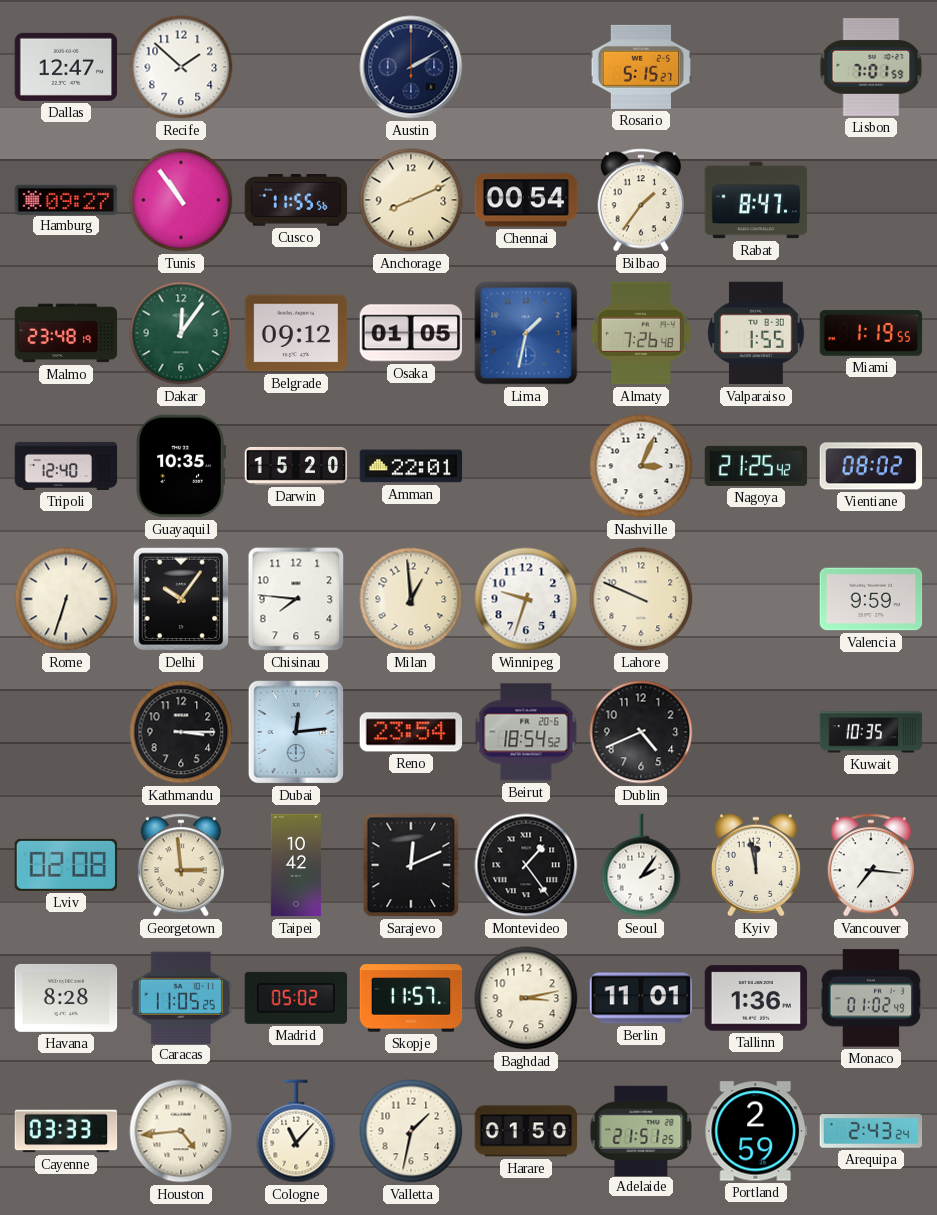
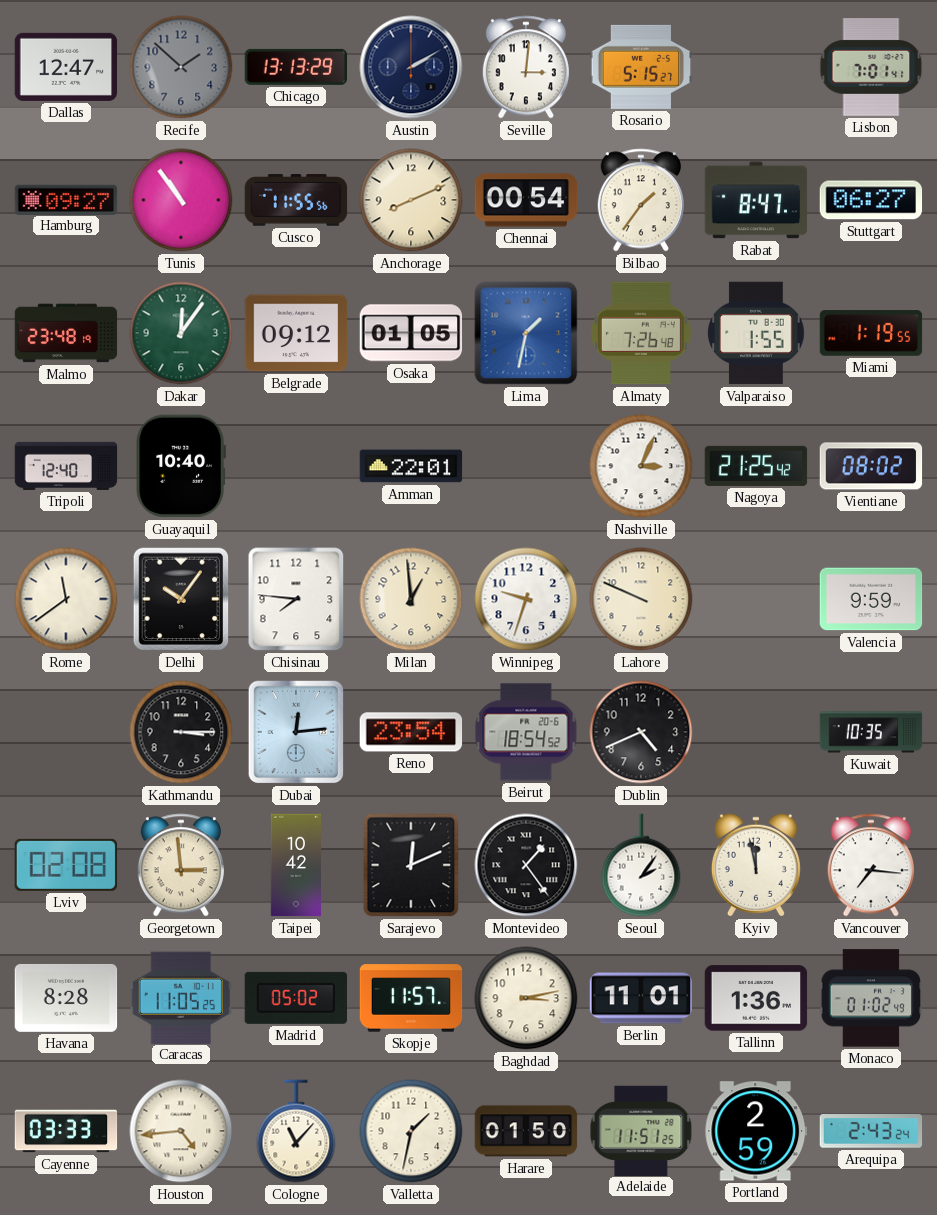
Recife dial: white -> grey (181, 67)
Chicago: none -> 13:13 (296, 67)
Seville: none -> 3:01 (526, 67)
Lisbon: 7:01:59 -> 7:01:41 (871, 67)
Stuttgart: none -> 06:27 (871, 200)
Guayaquil: 10:35 -> 10:40 (181, 466)
Darwin: 15:20 -> none (296, 466)
Rome: 6:33 -> 11:39 (66, 599)
Adelaide: 21:51 -> 11:51 (641, 1130)
